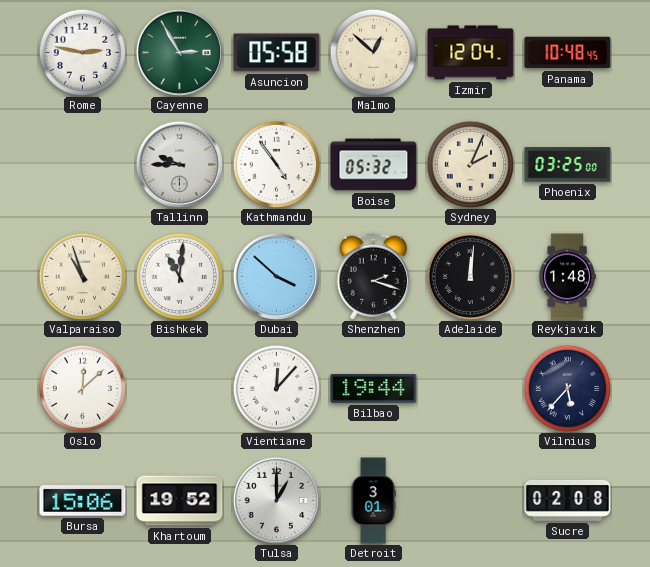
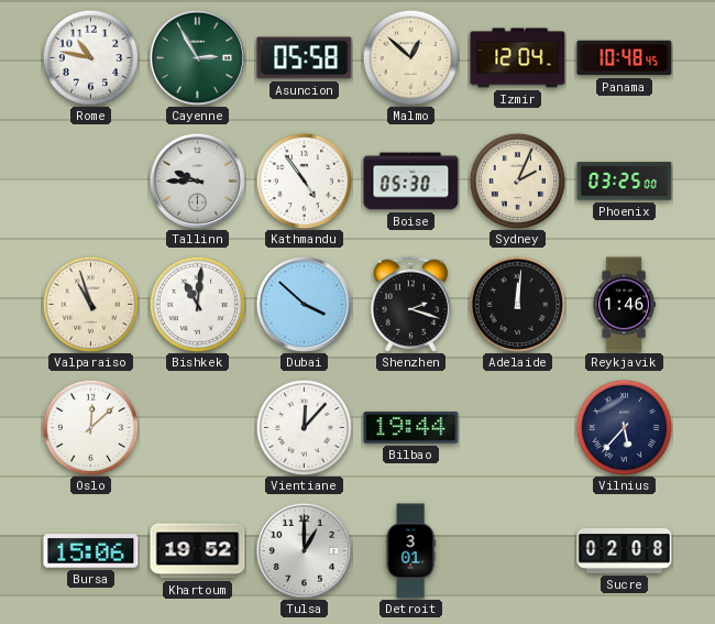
Rome: 2:47 -> 10:47 (90, 57)
Boise: 05:32 -> 05:30 (411, 182)
Reykjavik: 1:48 -> 1:46 (624, 305)
